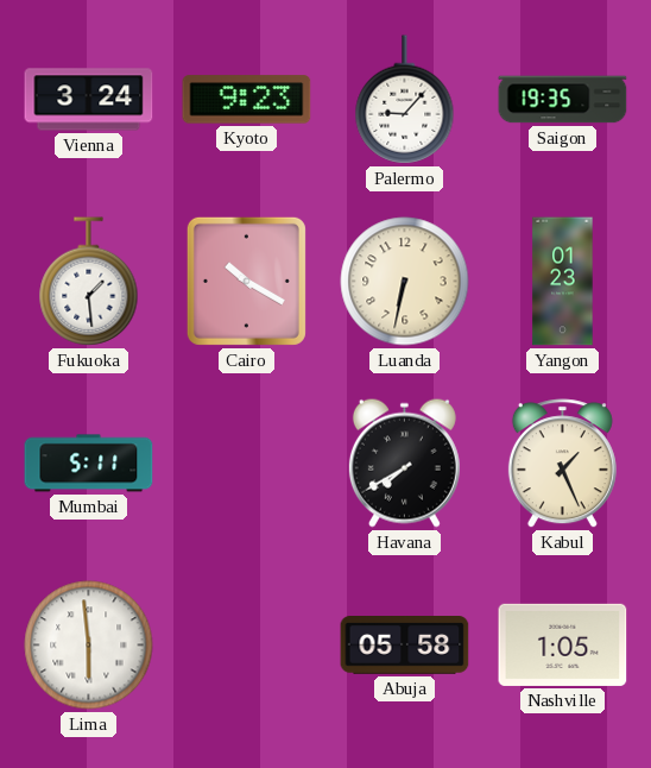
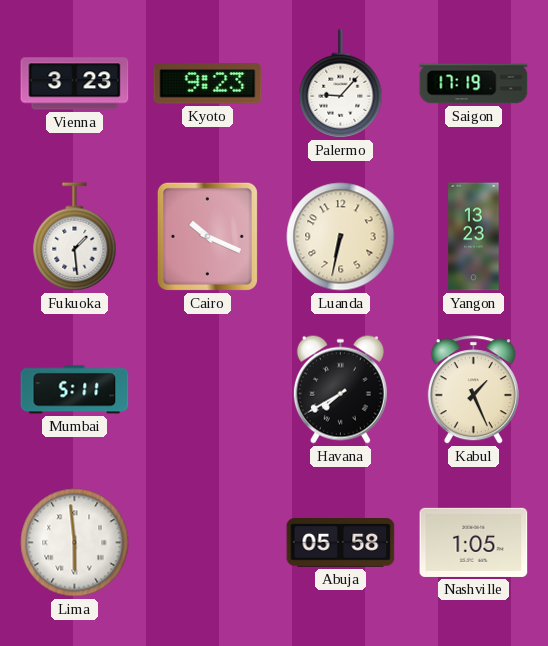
Vienna: 3:24 -> 3:23 (75, 84)
Saigon: 19:35 -> 17:19 (474, 84)
Cairo: 10:20 -> 10:19 (207, 236)
Yangon: 01:23 -> 13:23 (474, 237)
